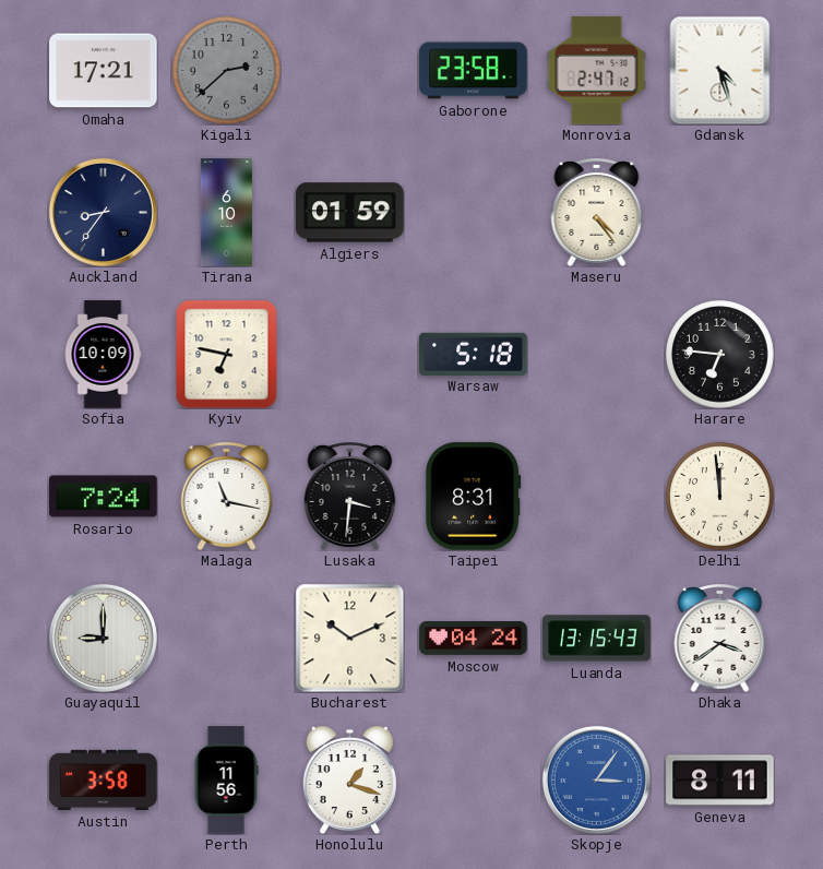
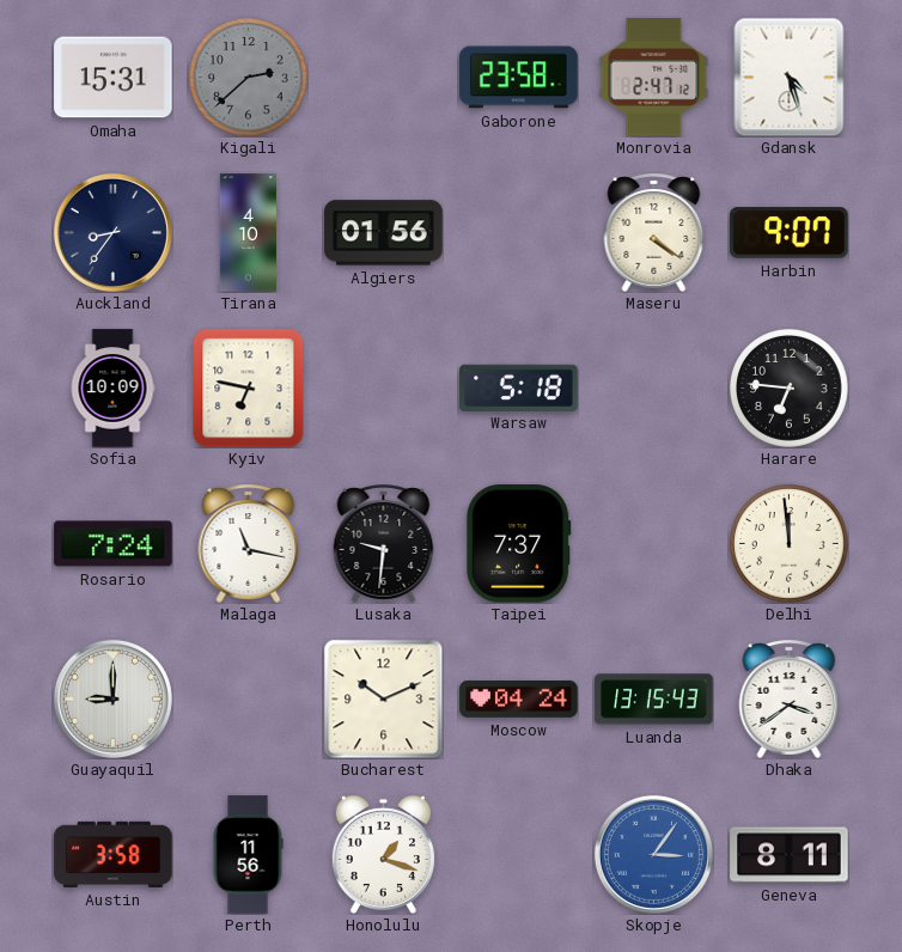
Omaha: 17:21 -> 15:31 (114, 78)
Tirana: 6:10 -> 4:10 (248, 233)
Algiers: 01:59 -> 01:56 (384, 233)
Maseru: 4:24 -> 4:21 (654, 232)
Harbin: none -> 9:07 (790, 233)
Lusaka: 3:31 -> 9:31 (384, 543)
Taipei: 8:31 -> 7:37 (519, 544)
